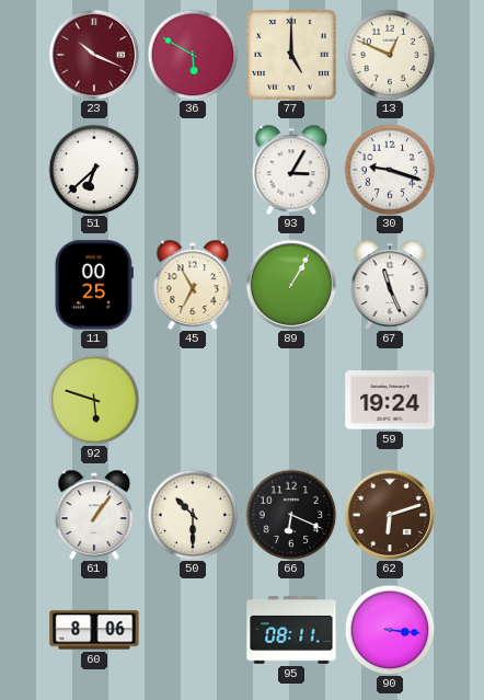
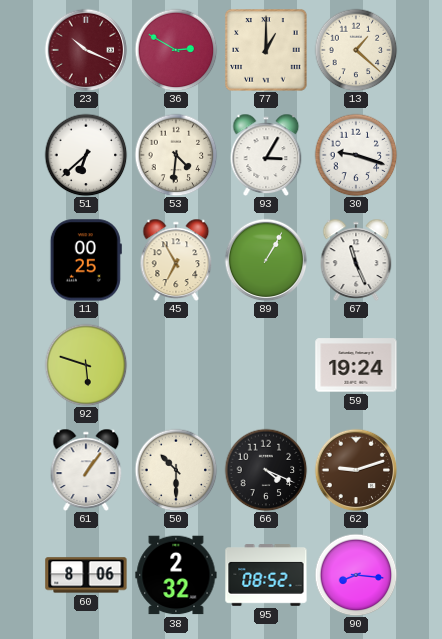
36: 5:50 -> 2:50 (176, 50)
77: 5:00 -> 1:00 (266, 50)
13: 12:49 -> 1:22 (356, 50)
53: none -> 4:31 (176, 155)
66: 6:19 -> 4:19 (266, 470)
62: 6:12 -> 9:12 (356, 470)
38: none -> 2:32 (176, 575)
95: 08:11 -> 08:52 (266, 575)
90: 3:16 -> 8:16 (356, 575)
